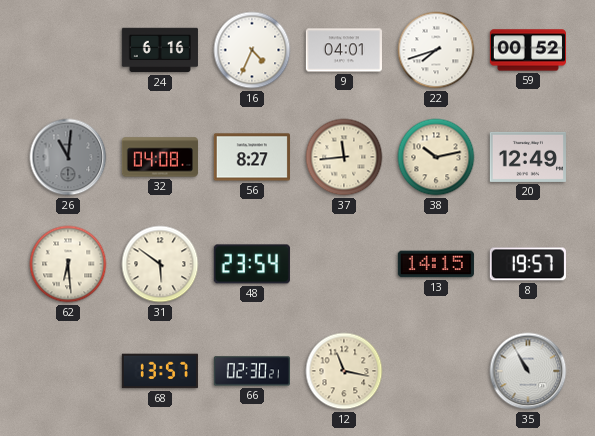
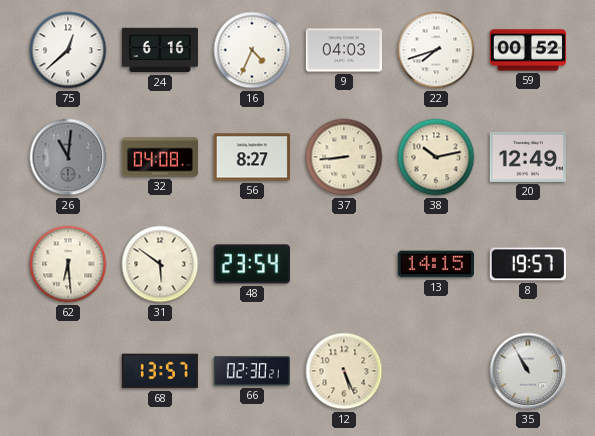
75: none -> 12:38 (68, 50)
9: 04:01 -> 04:03 (344, 50)
37: 11:44 -> 8:44 (344, 157)
12: 11:17 -> 5:26 (344, 371)
